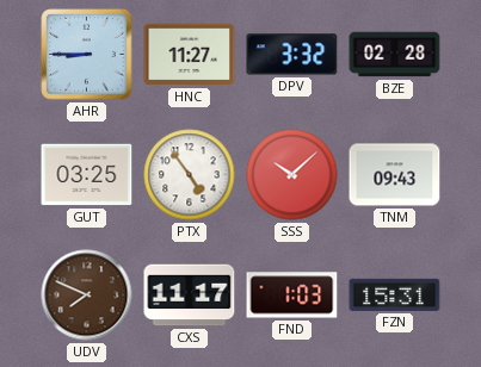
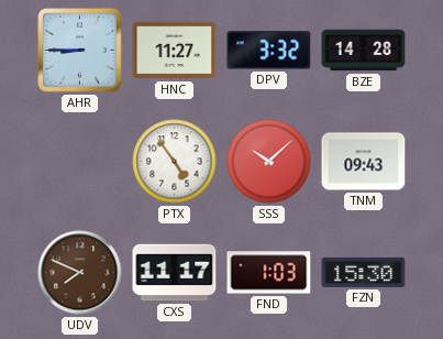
BZE: 02:28 -> 14:28 (364, 51)
GUT: 03:25 -> none (87, 175)
FZN: 15:31 -> 15:30 (364, 272)
